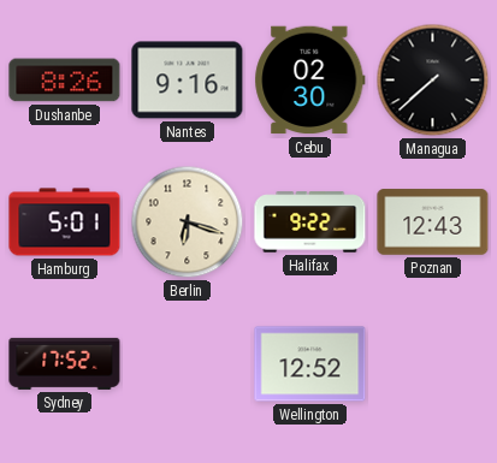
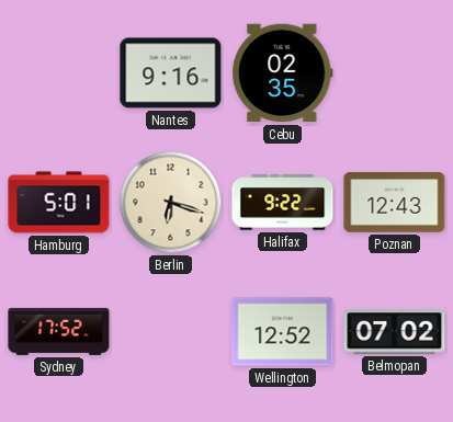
Dushanbe: 8:26 -> none (65, 81)
Cebu: 02:30 -> 02:35 (283, 73)
Managua: 7:38 -> none (433, 81)
Belmopan: none -> 07:02 (395, 332)
